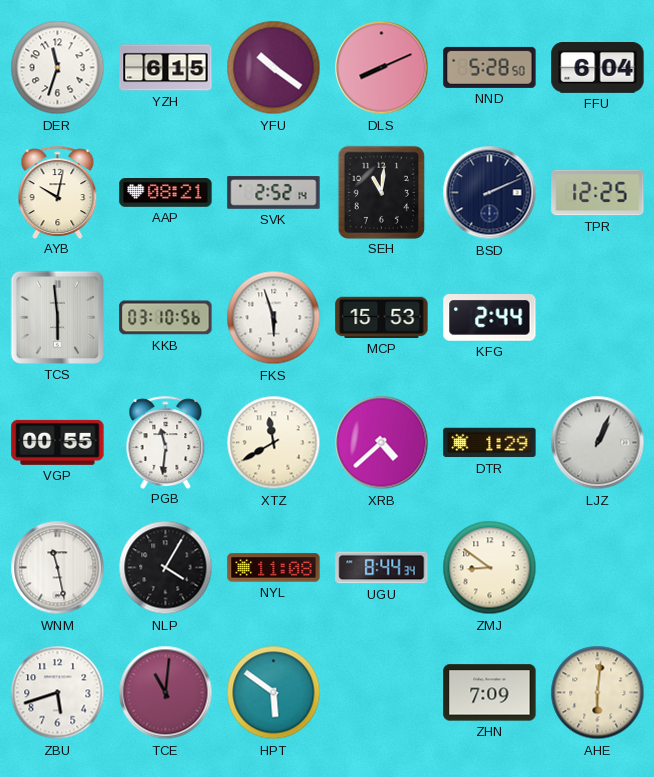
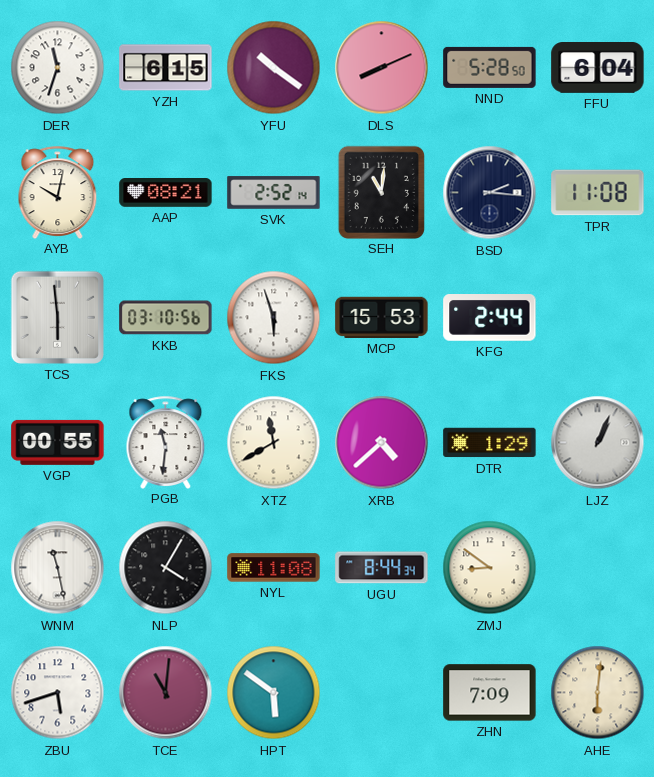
BSD: 2:11 -> 2:16 (490, 193)
TPR: 12:25 -> 11:08 (598, 193)
